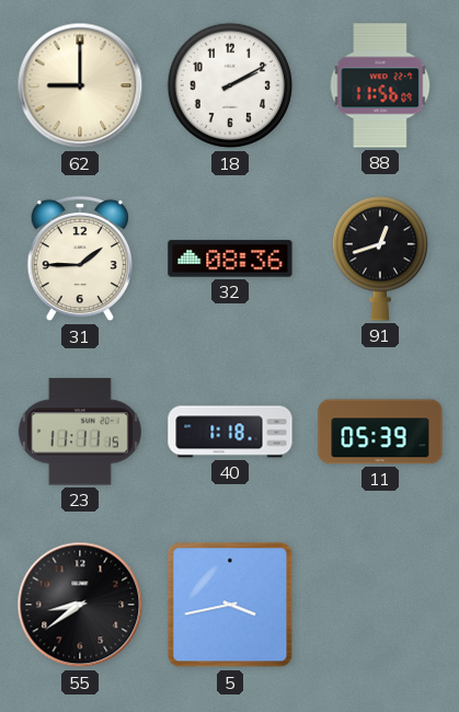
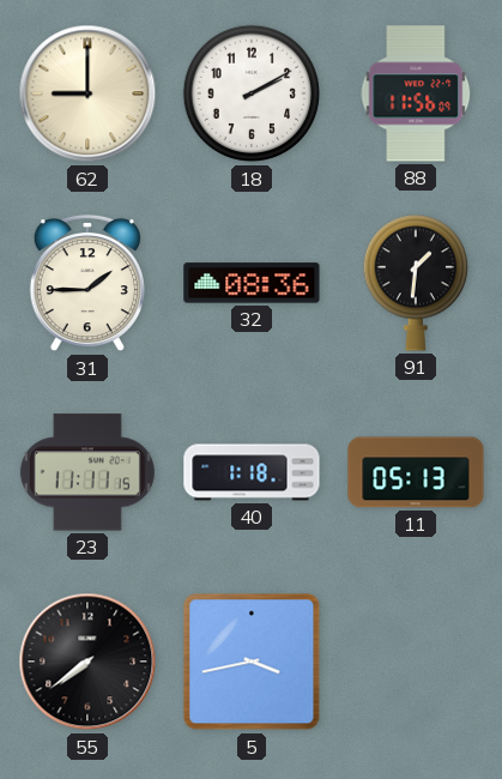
91: 12:42 -> 1:31 (415, 283)
11: 05:39 -> 05:13 (416, 472)
55: 8:39 -> 7:39 (87, 662)
